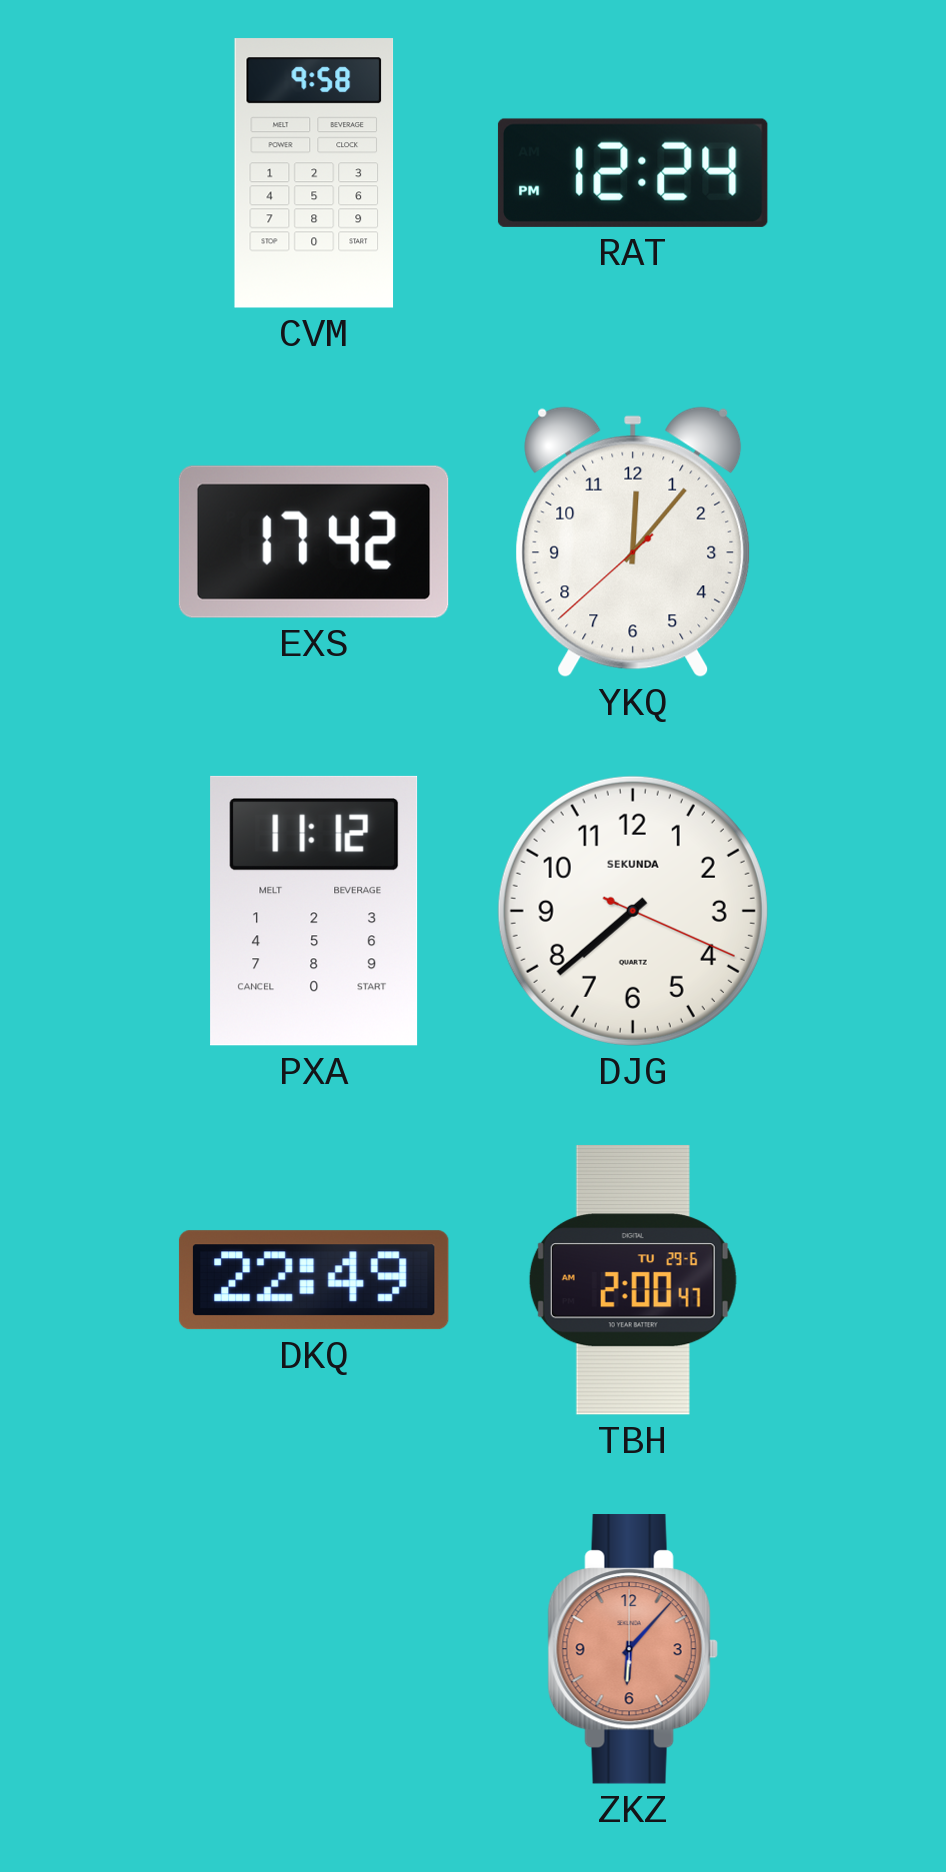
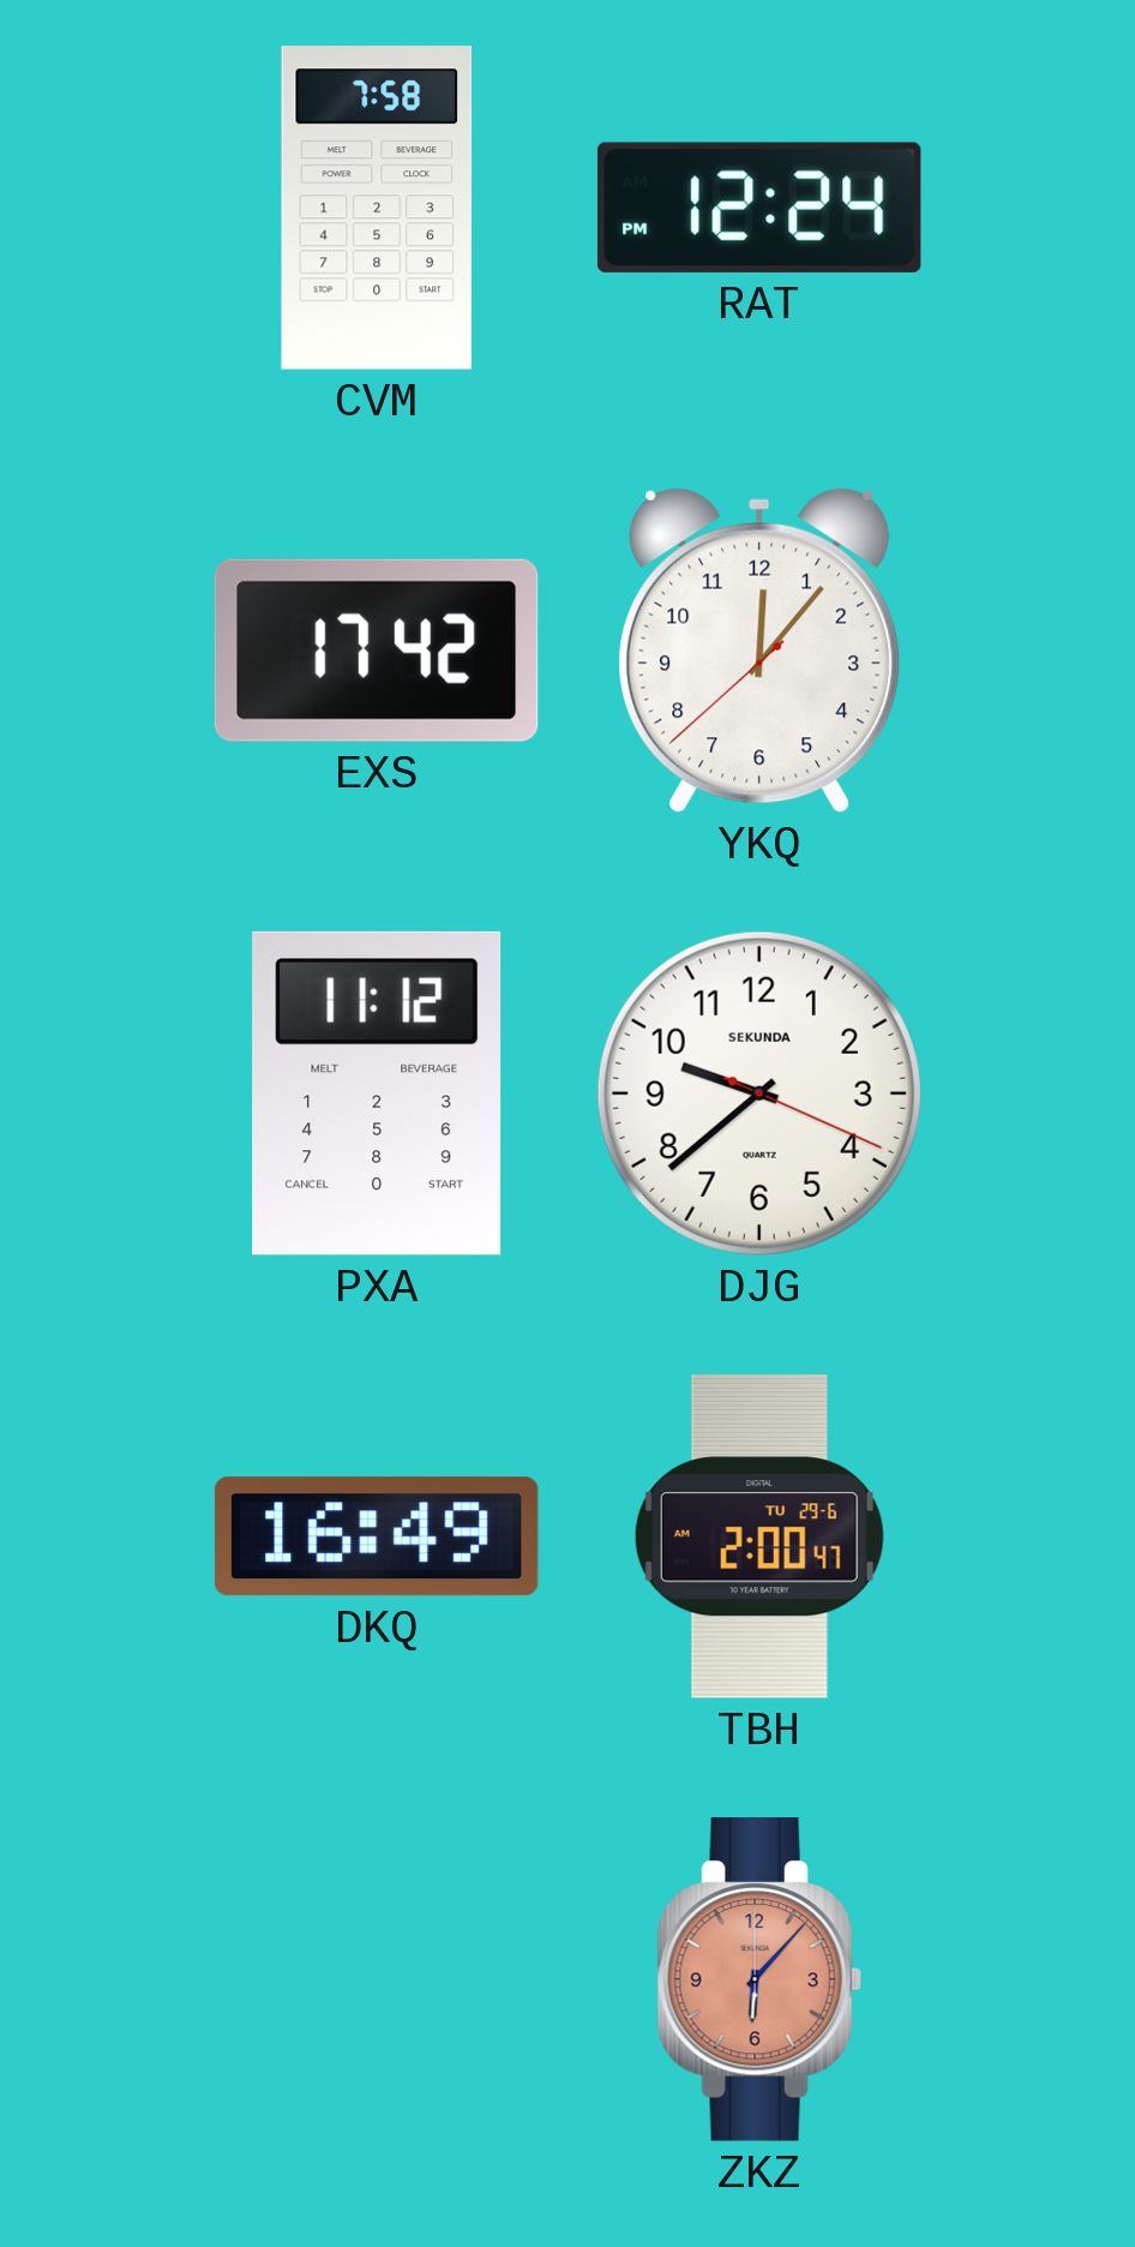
CVM: 9:58 -> 7:58 (377, 208)
DJG: 7:38 -> 9:38 (759, 1093)
DKQ: 22:49 -> 16:49 (377, 1536)
